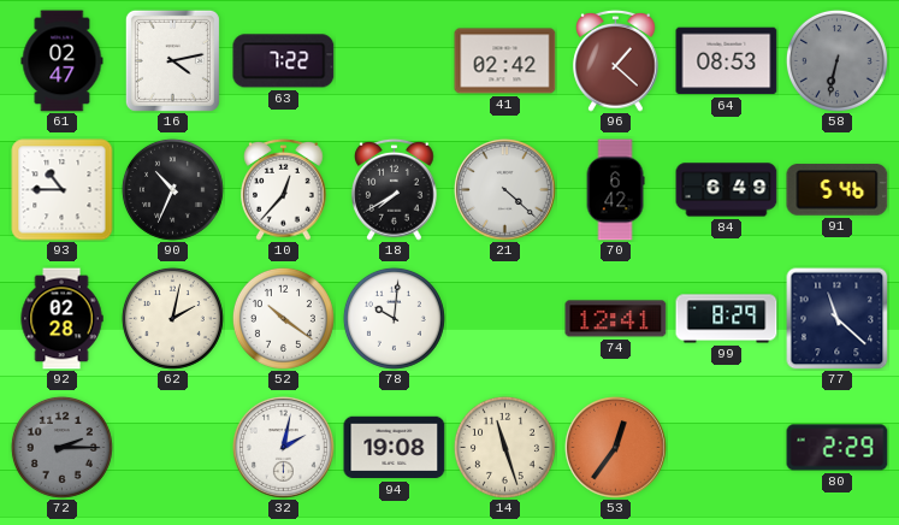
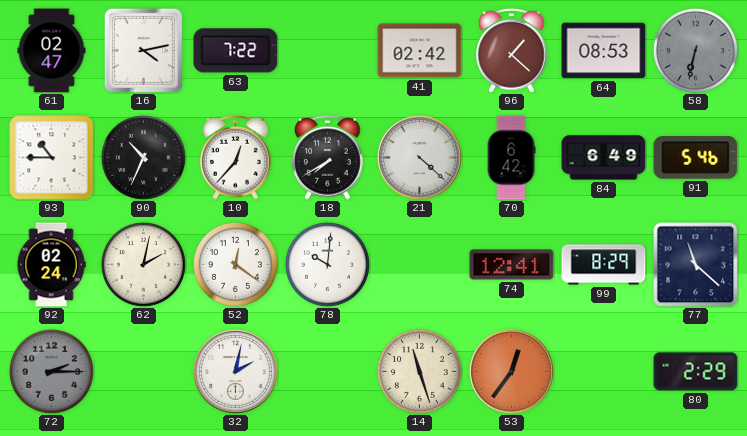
92: 02:28 -> 02:24 (51, 265)
52: 10:21 -> 12:21 (235, 264)
94: 19:08 -> none (395, 448)
